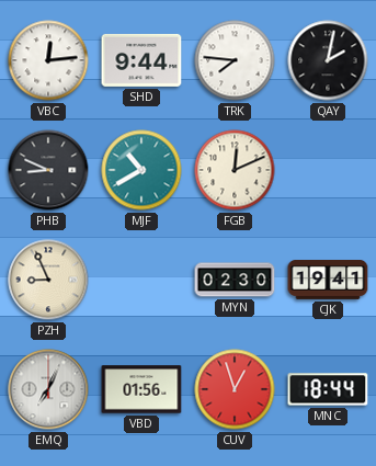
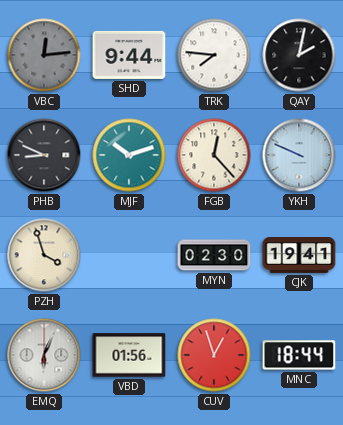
VBC dial: white -> grey (44, 55)
MJF: 10:40 -> 10:12 (129, 155)
FGB: 12:11 -> 12:23 (214, 155)
YKH: none -> 9:49 (299, 155)
PZH: 8:56 -> 3:57 (44, 255)
EMQ: 7:04 -> 6:04 (44, 355)
